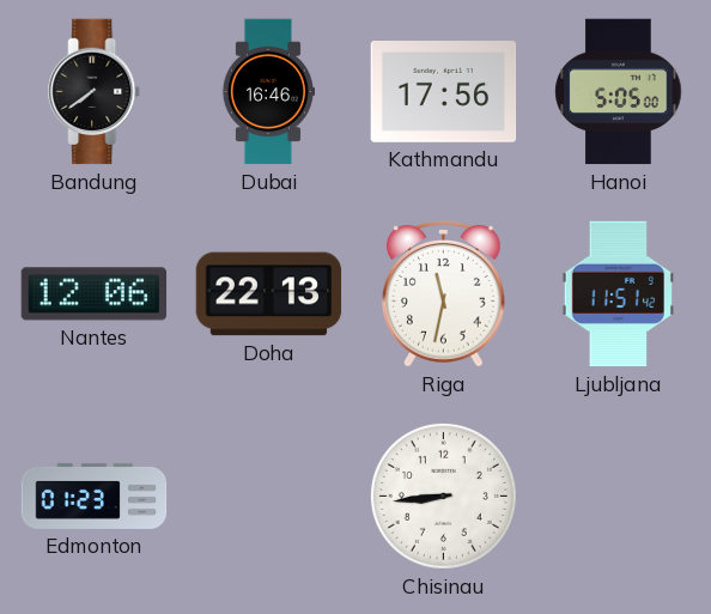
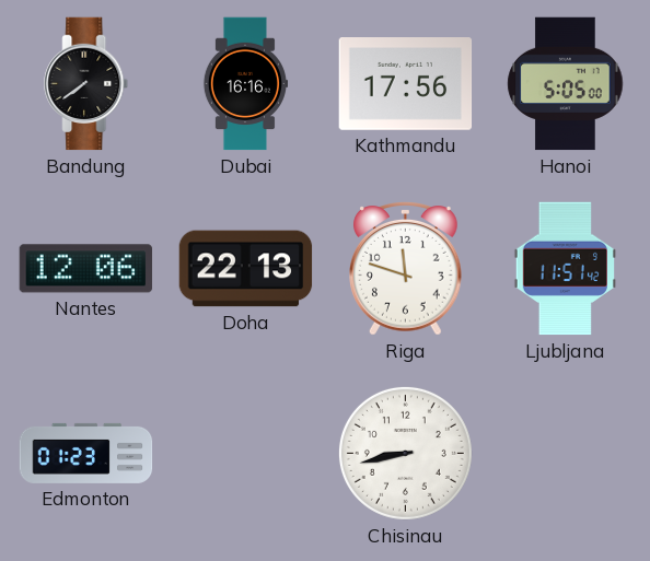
Dubai: 16:46 -> 16:16 (244, 84)
Riga: 11:32 -> 11:48 (406, 269)
Chisinau: 8:44 -> 8:43 (405, 453)
